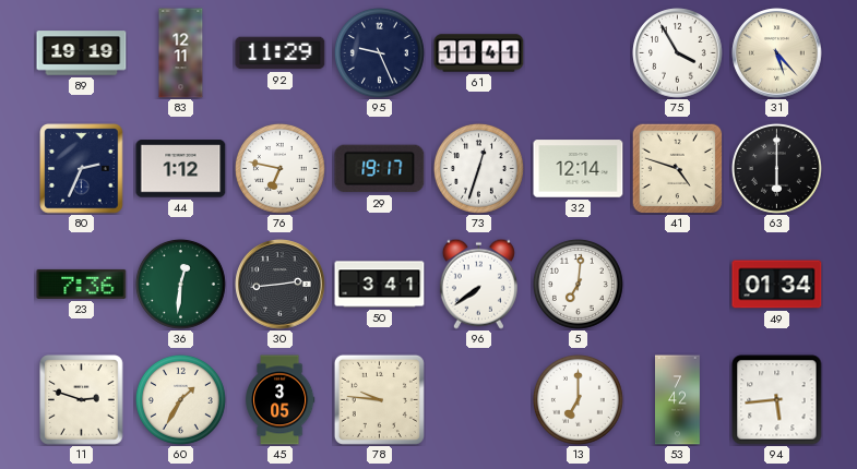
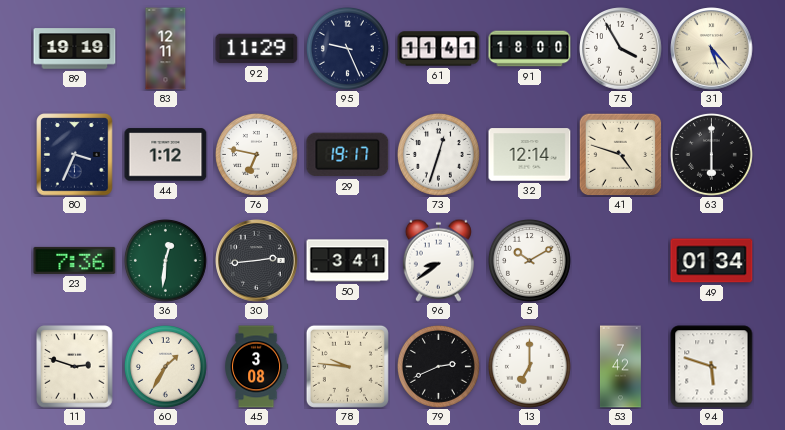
91: none -> 18:00 (530, 49)
80: 2:34 -> 3:34 (75, 155)
96: 7:39 -> 8:39 (438, 260)
5: 7:01 -> 10:10 (529, 260)
45: 3:05 -> 3:08 (257, 367)
79: none -> 2:41 (438, 366)
94: 5:44 -> 5:48 (712, 367)
